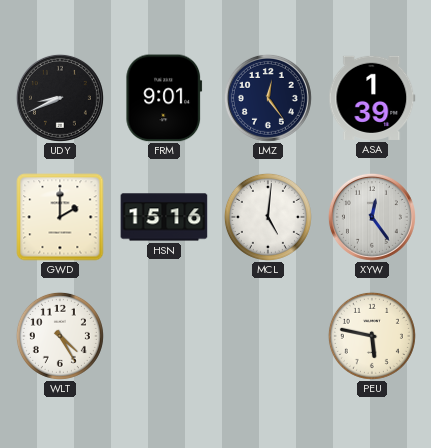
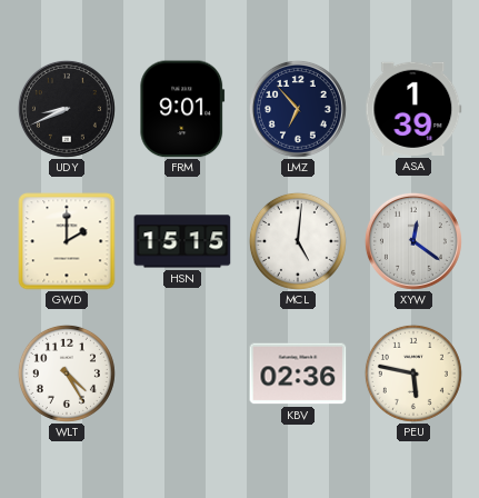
LMZ: 12:24 -> 6:53 (298, 109)
HSN: 15:16 -> 15:15 (182, 241)
XYW: 12:24 -> 12:21 (413, 241)
KBV: none -> 02:36 (298, 373)
